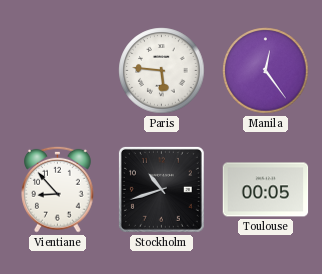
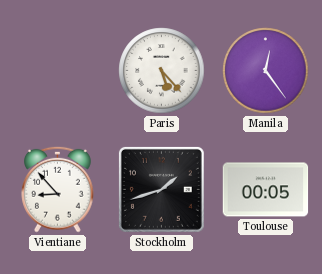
Paris: 5:46 -> 5:23 (162, 71)
Stockholm: 10:42 -> 1:42 (161, 189)
